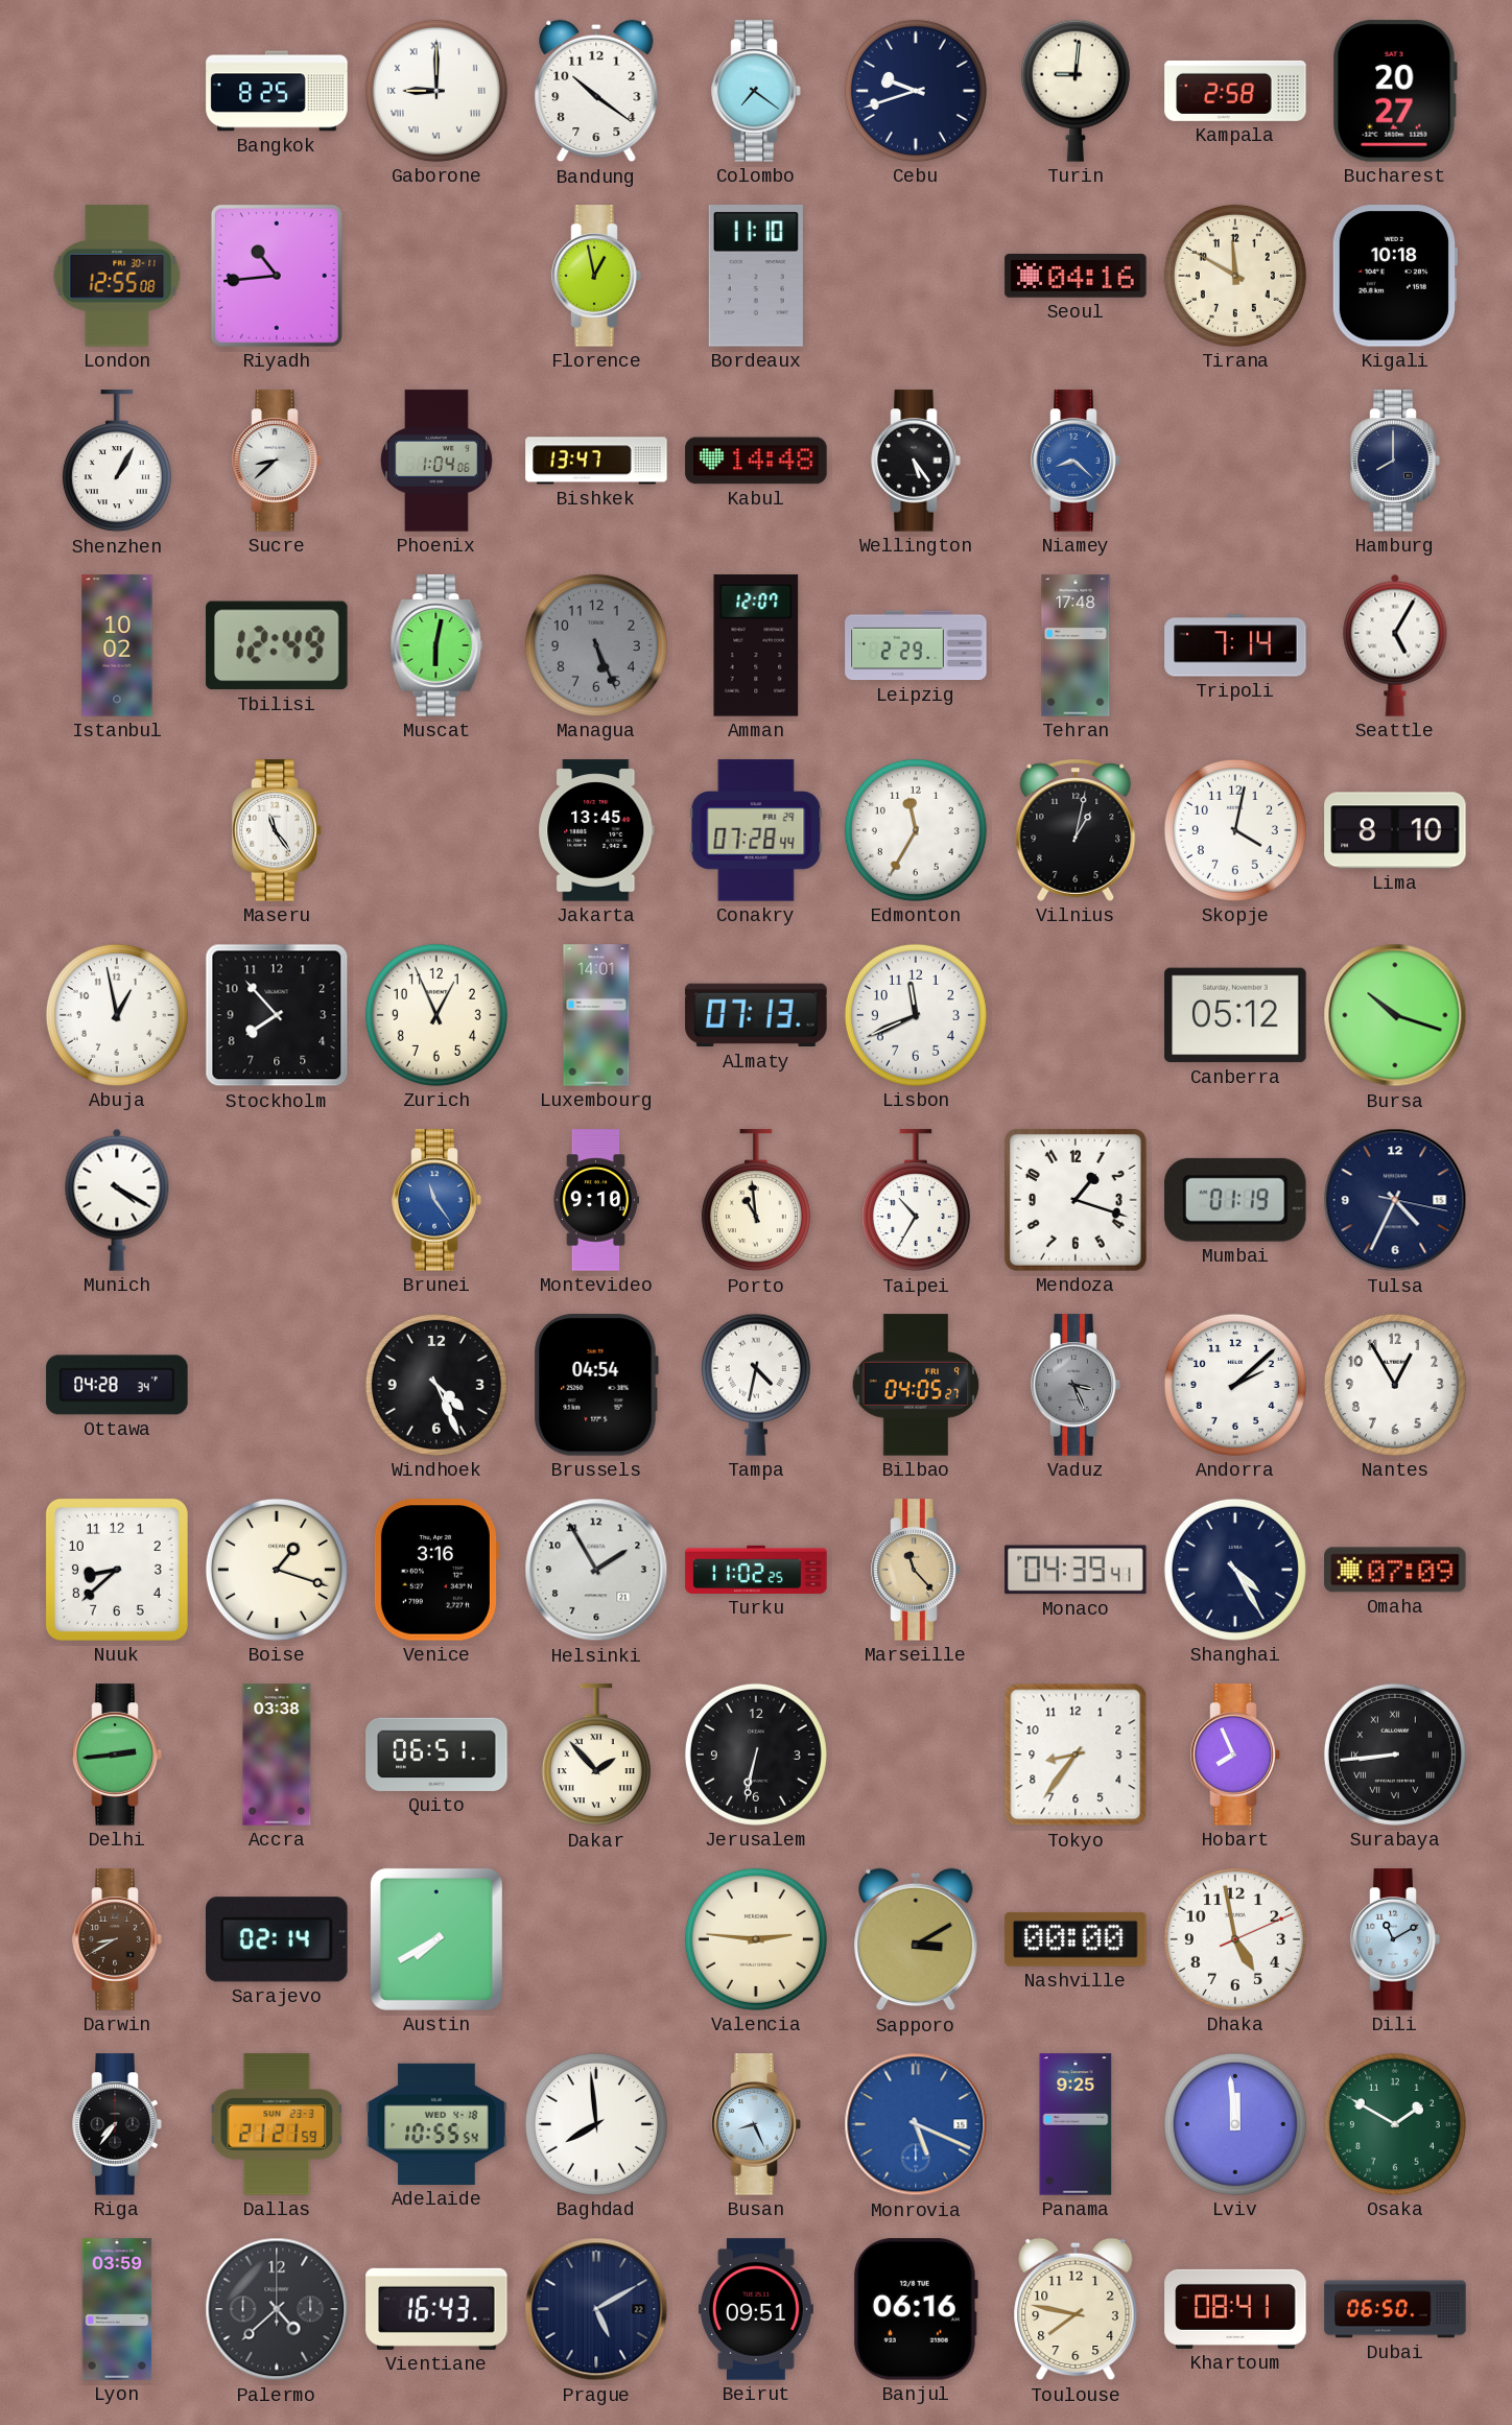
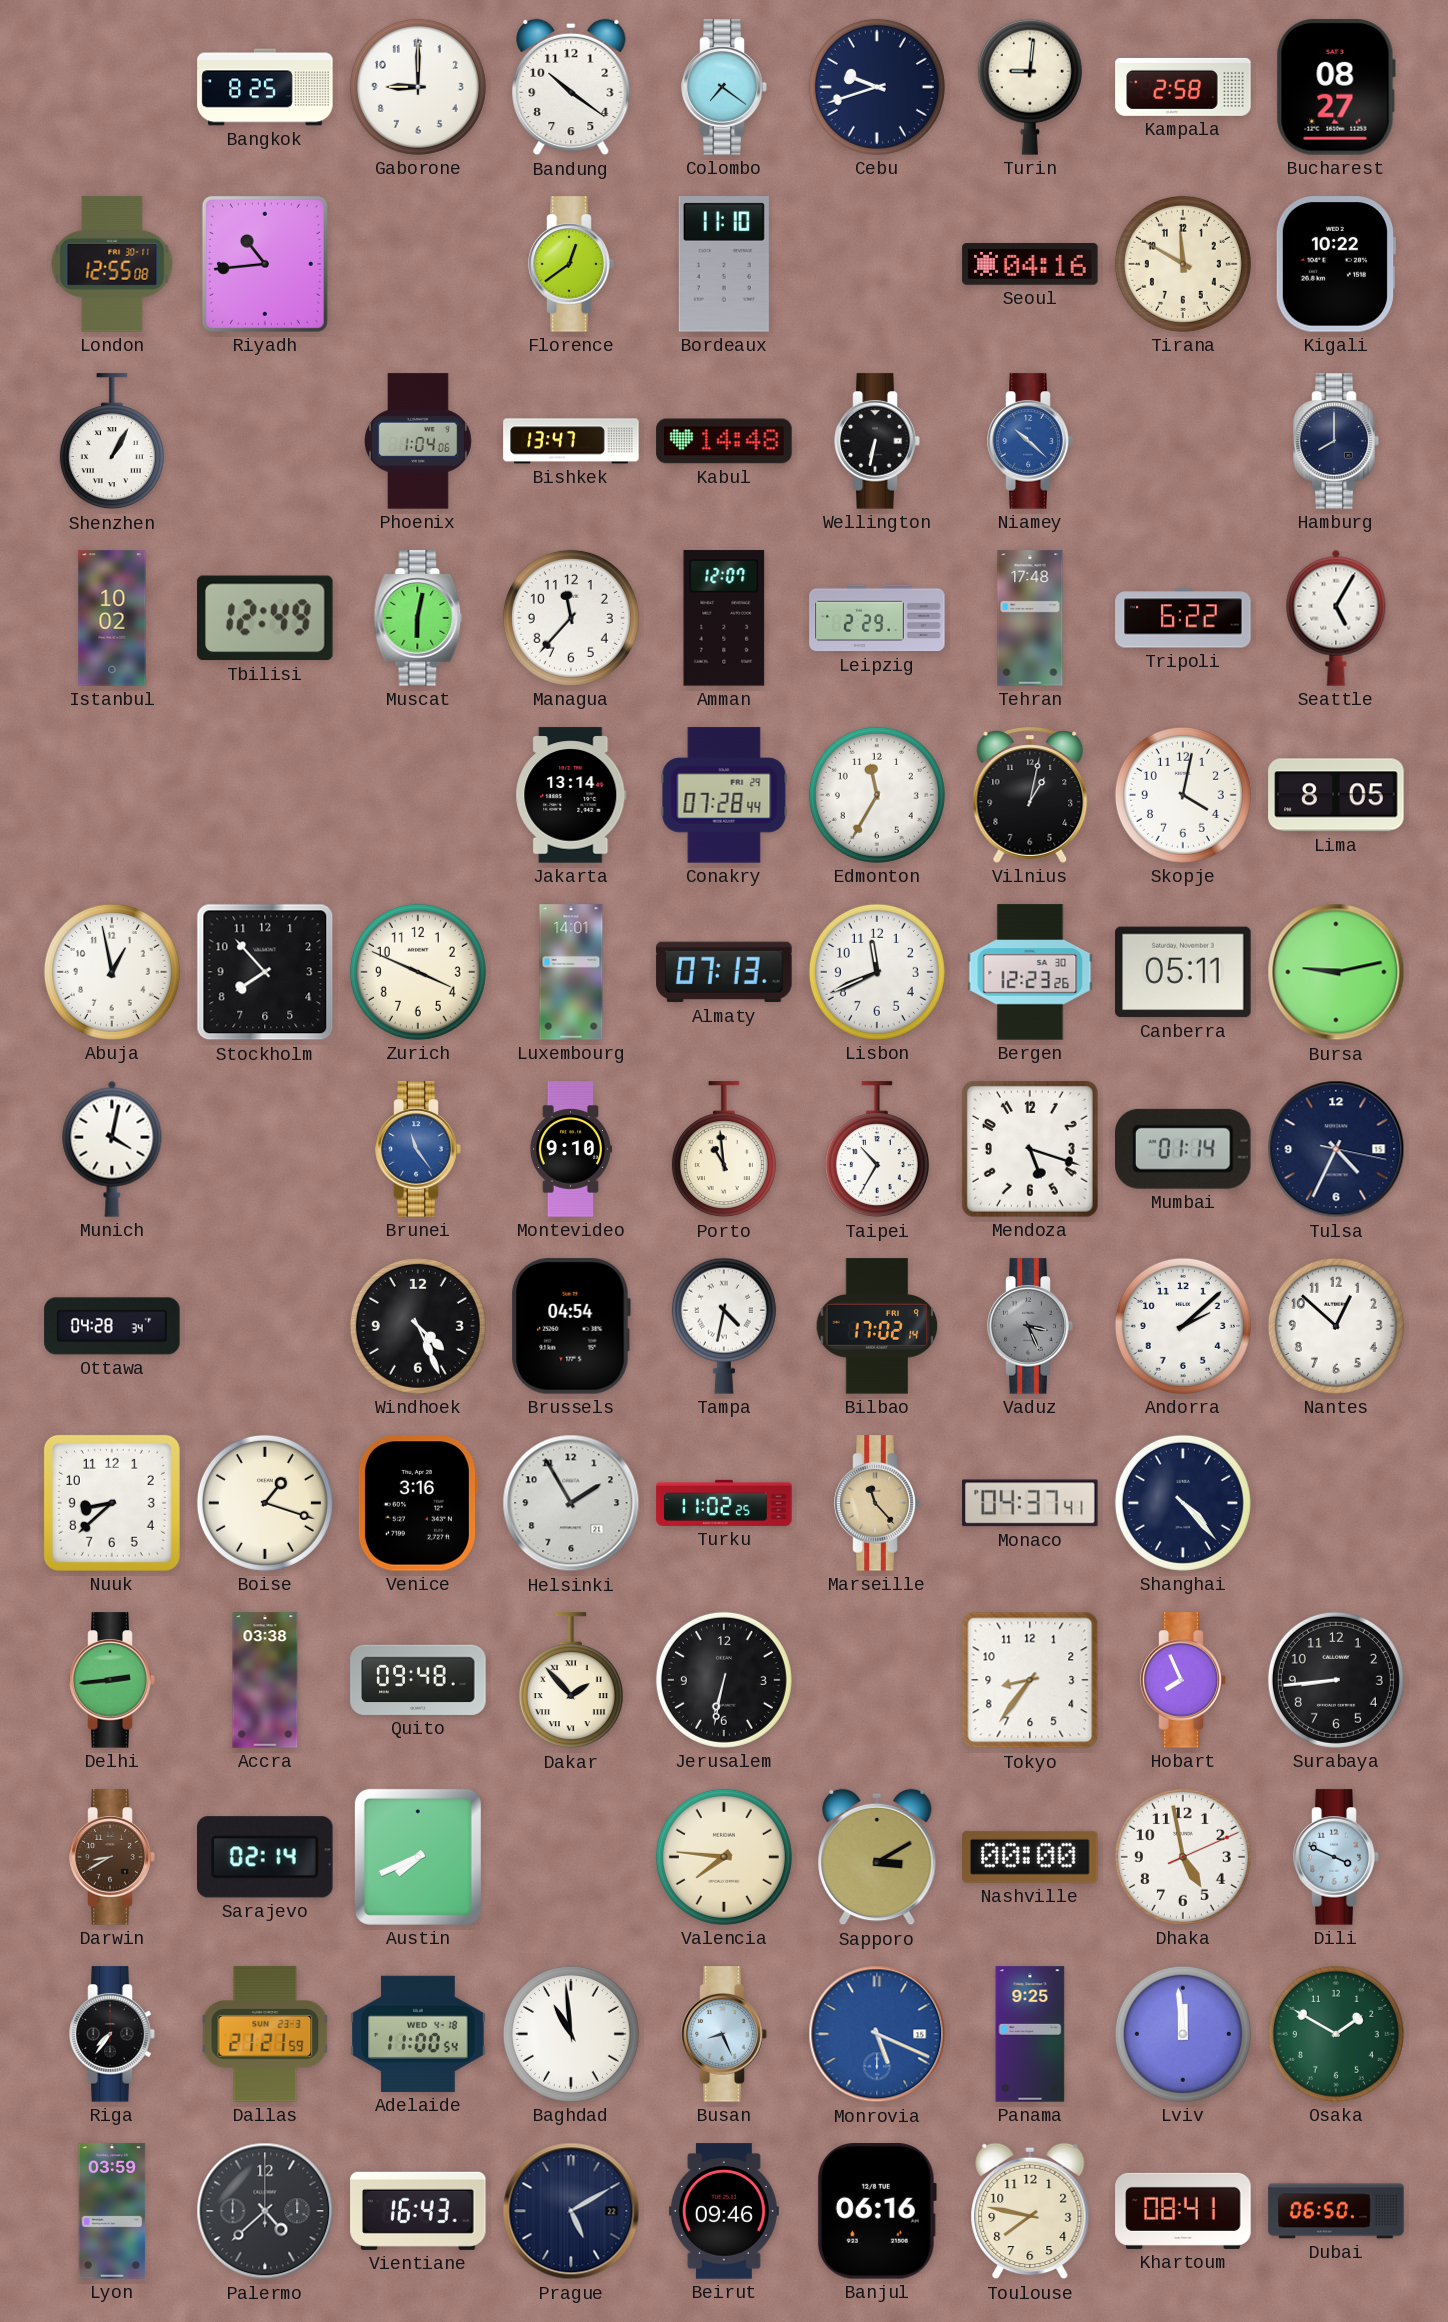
Gaborone numerals: Roman -> Arabic (418, 87)
Bucharest: 20:27 -> 08:27 (1336, 87)
Florence: 12:58 -> 12:39 (571, 264)
Kigali: 10:18 -> 10:22 (1335, 264)
Sucre: 8:38 -> none (277, 461)
Wellington: 5:24 -> 6:32 (877, 441)
Niamey: 8:22 -> 10:22 (1030, 441)
Managua: 5:26 -> 11:37 (571, 618)
Managua dial: grey -> white (571, 618)
Tripoli: 7:14 -> 6:22 (1183, 618)
Maseru: 11:24 -> none (277, 830)
Jakarta: 13:45 -> 13:14 (571, 795)
Lima: 8:10 -> 8:05 (1336, 795)
Zurich: 12:56 -> 3:49 (418, 972)
Bergen: none -> 12:23 (1030, 972)
Canberra: 05:12 -> 05:11 (1183, 972)
Bursa: 10:18 -> 9:13 (1336, 972)
Munich: 4:20 -> 4:02 (112, 1149)
Mendoza: 1:18 -> 5:18 (1030, 1149)
Mumbai: 01:19 -> 01:14 (1184, 1149)
Bilbao: 04:05 -> 17:02 (877, 1326)
Nantes: 12:55 -> 12:52 (1336, 1326)
Monaco: 04:39 -> 04:37 (1030, 1503)
Shanghai: 4:25 -> 4:23 (1183, 1503)
Omaha: 07:09 -> none (1395, 1570)
Quito: 06:51 -> 09:48 (418, 1680)
Surabaya numerals: Roman -> Arabic (1336, 1680)
Austin: 7:40 -> 7:41 (418, 1857)
Valencia: 2:46 -> 7:46 (724, 1857)
Dili: 11:10 -> 3:49 (1336, 1857)
Adelaide: 10:55 -> 11:00 (418, 2034)
Baghdad: 7:59 -> 10:59 (571, 2034)
Beirut: 09:51 -> 09:46 (724, 2211)
